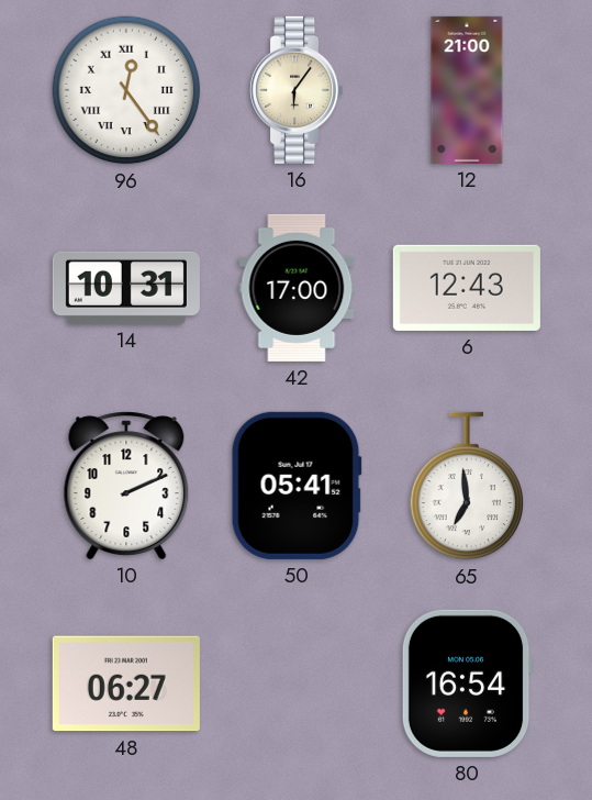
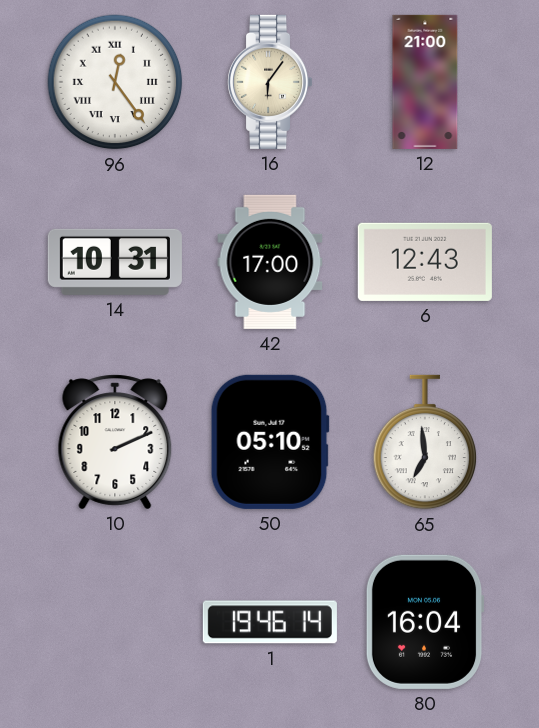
50: 05:41 -> 05:10 (270, 442)
48: 06:27 -> none (126, 684)
1: none -> 19:46 (270, 622)
80: 16:54 -> 16:04 (425, 622)
